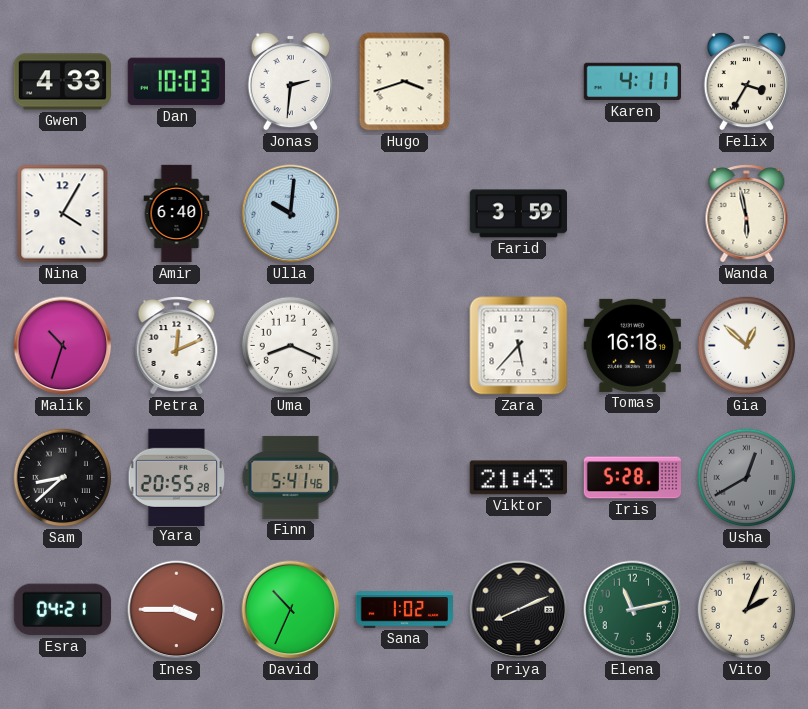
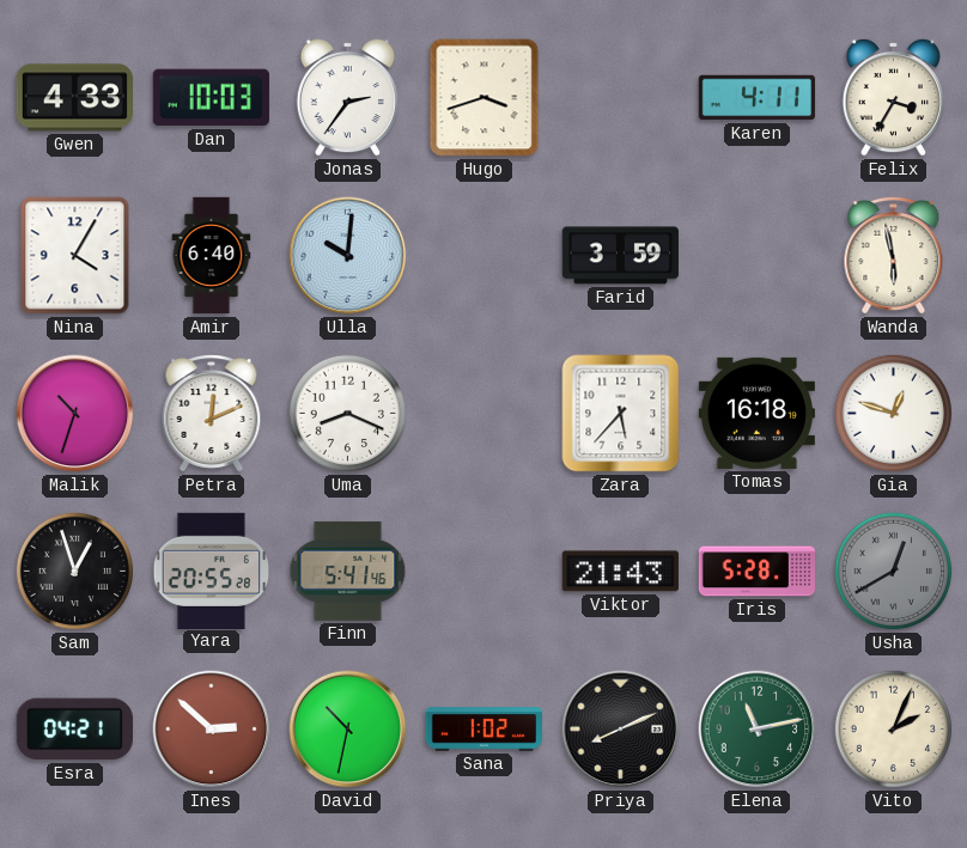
Jonas: 2:31 -> 2:36 (347, 97)
Gia: 12:52 -> 12:48 (894, 414)
Sam: 8:38 -> 12:57 (75, 572)
Ines: 3:45 -> 2:52 (212, 730)
David: 10:34 -> 10:32 (348, 730)
